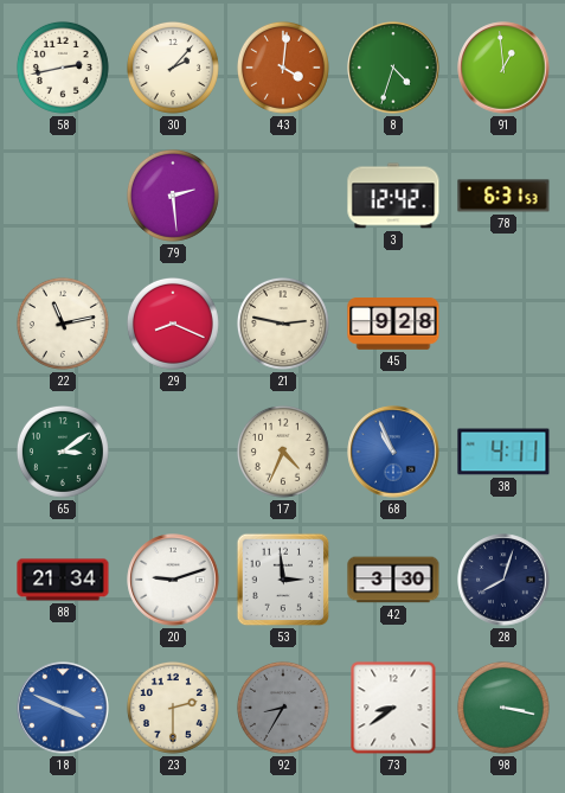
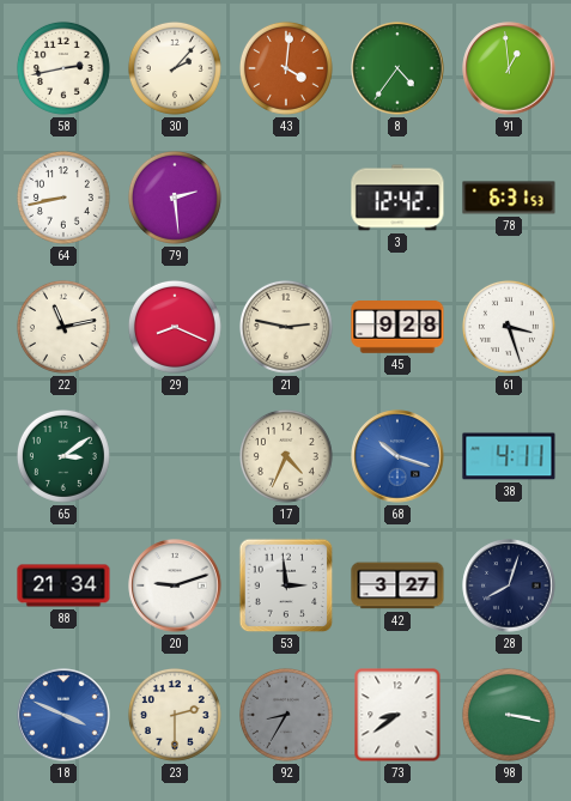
8: 4:33 -> 4:36 (397, 68)
64: none -> 8:43 (63, 198)
61: none -> 3:27 (509, 327)
68: 10:56 -> 10:18 (397, 456)
42: 3:30 -> 3:27 (397, 585)
